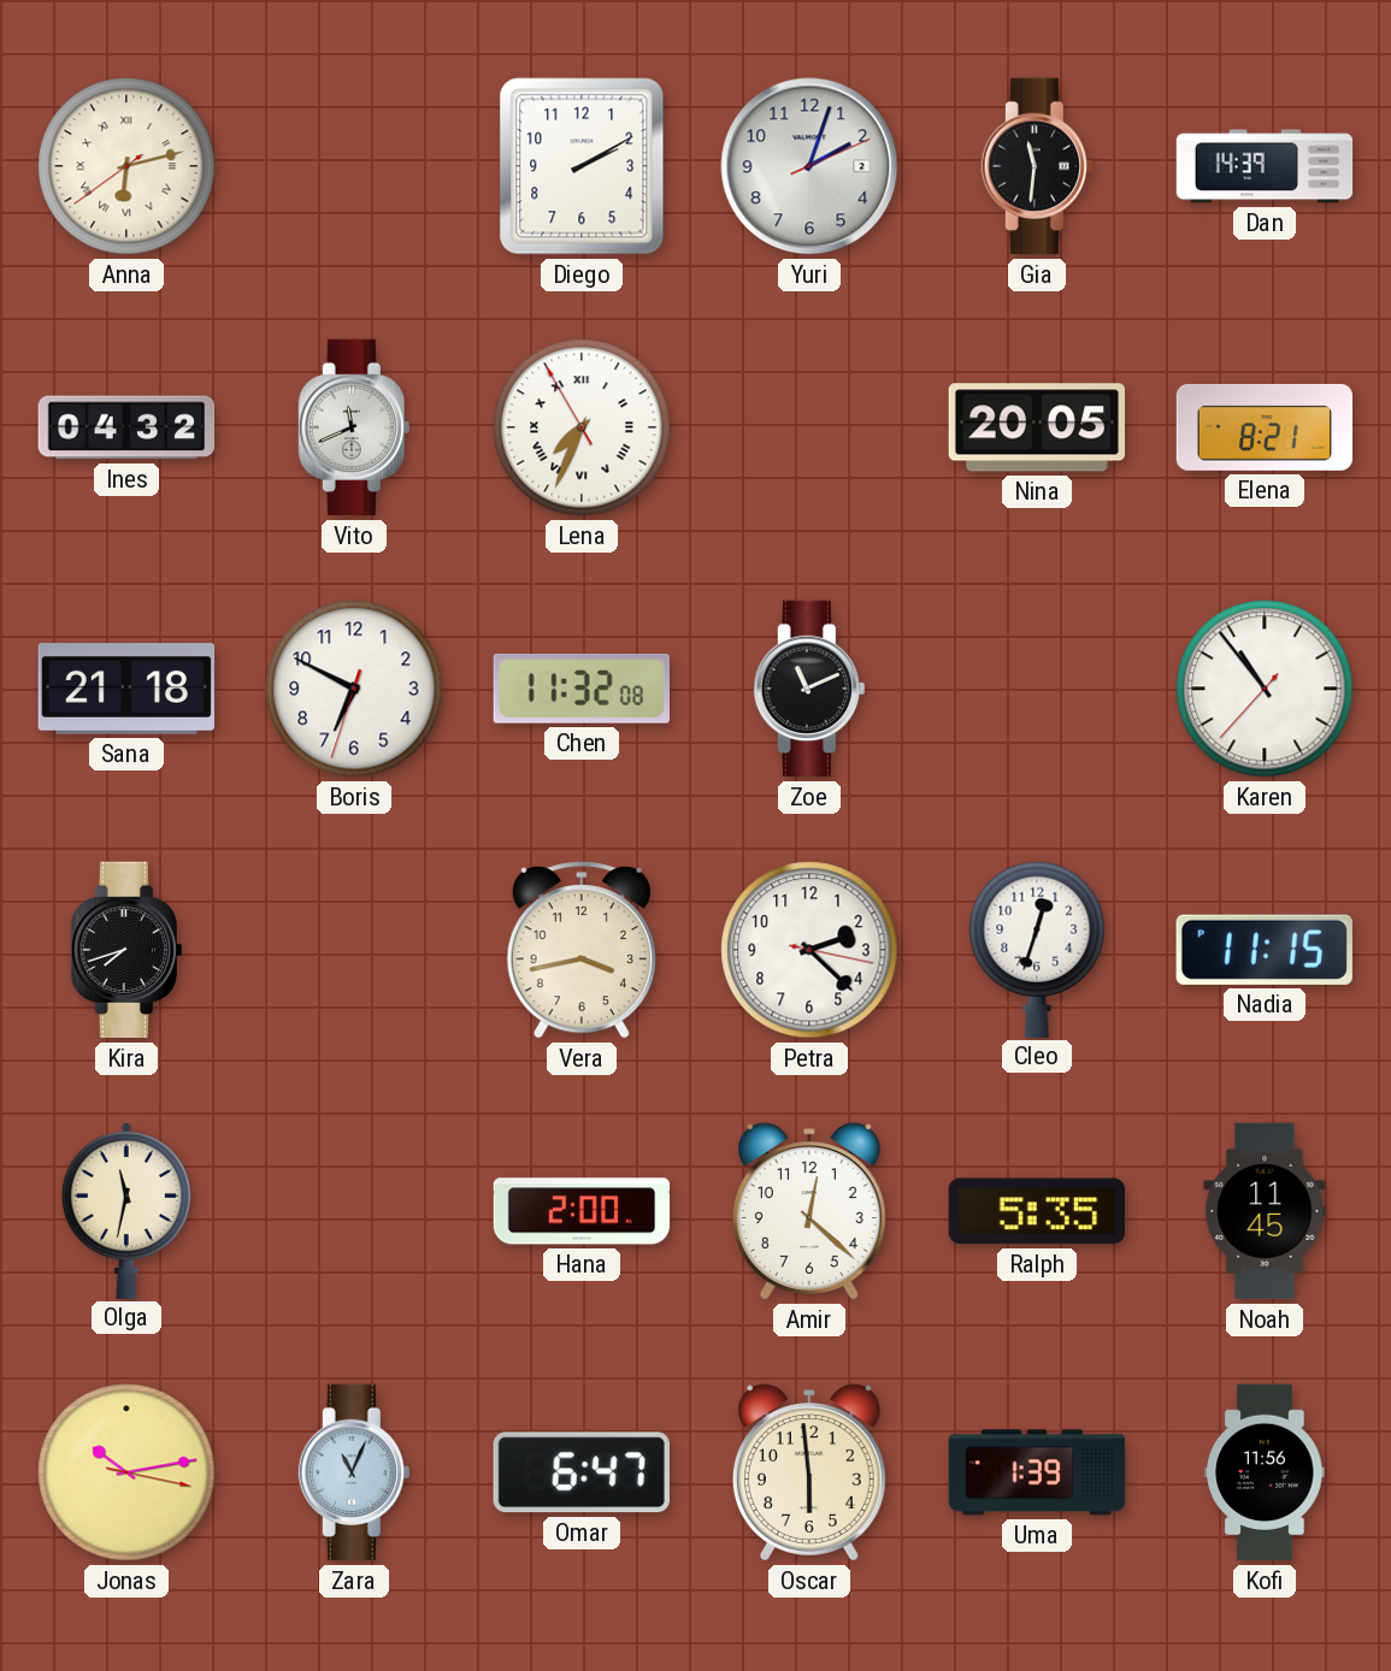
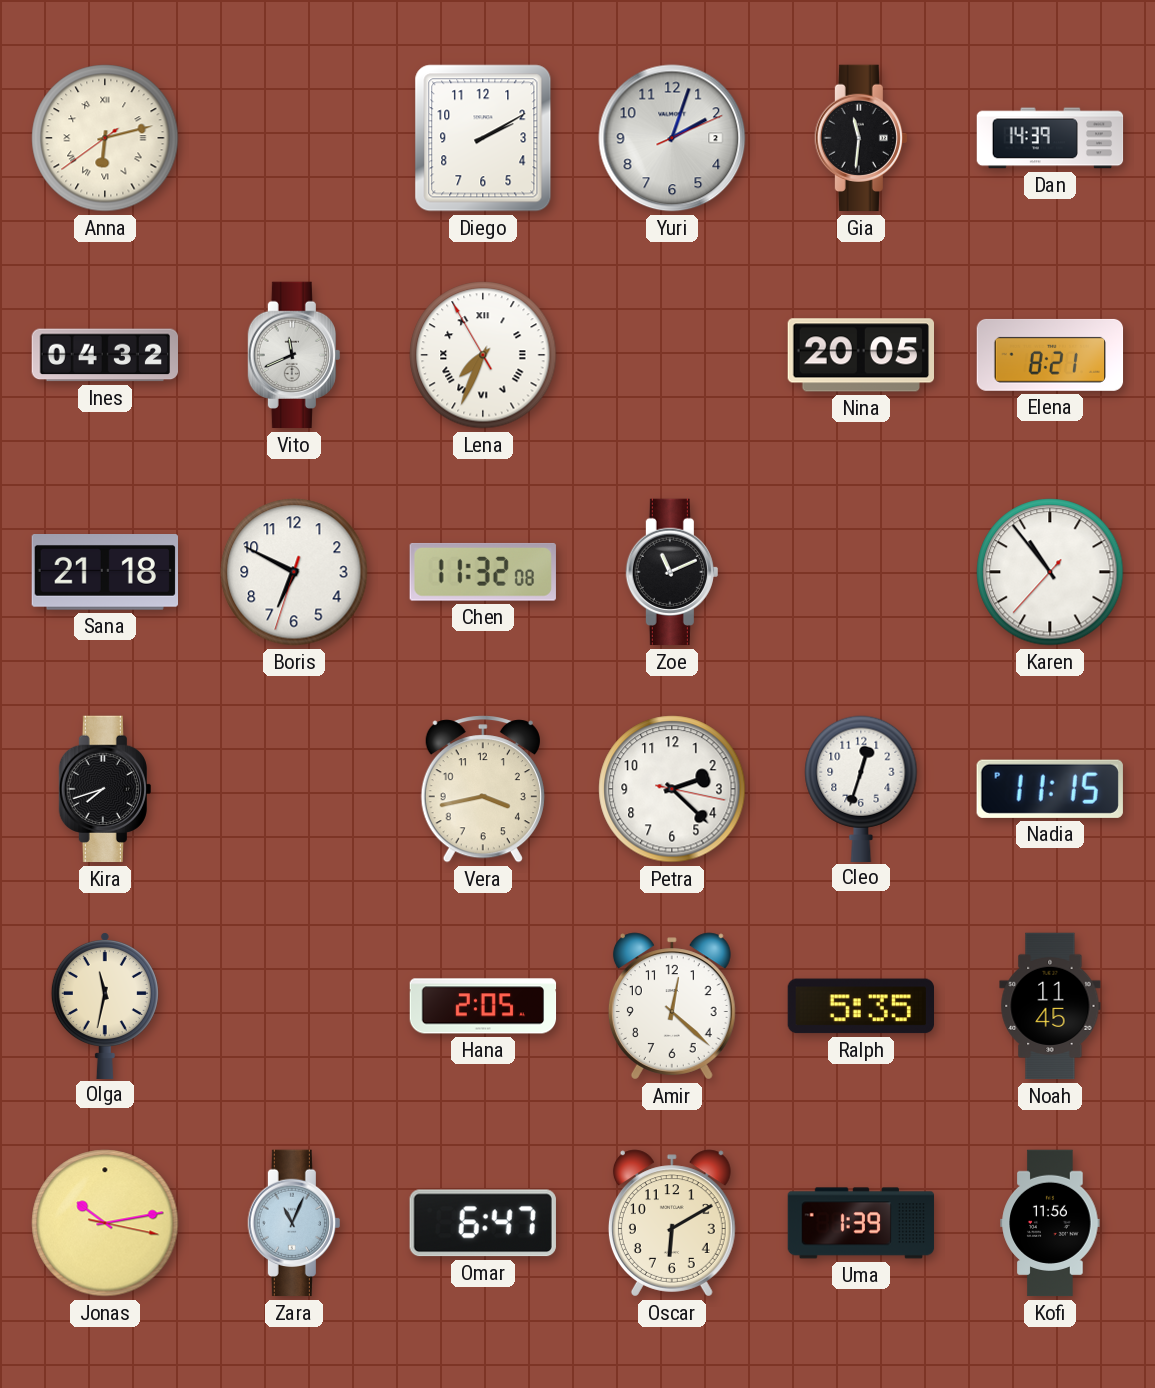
Hana: 2:00 -> 2:05 (483, 1006)
Oscar: 5:59 -> 6:10 (672, 1223)
